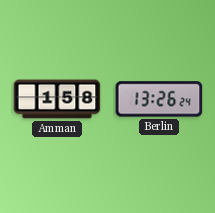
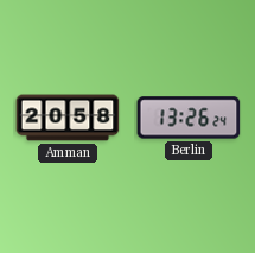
Amman: 1:58 -> 20:58 (68, 118)
